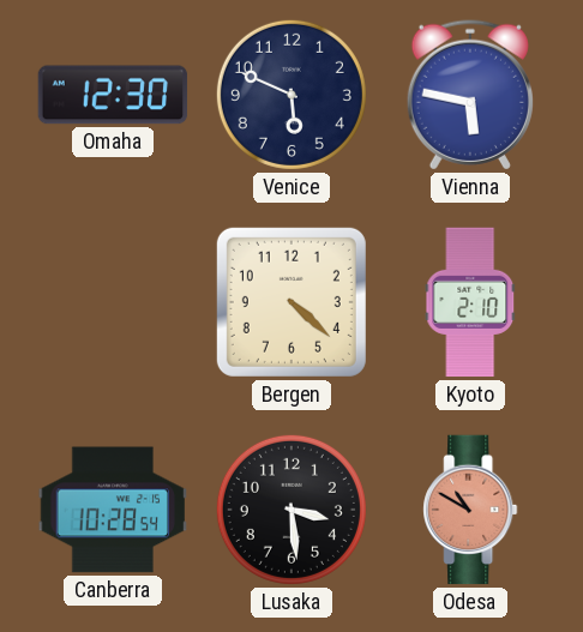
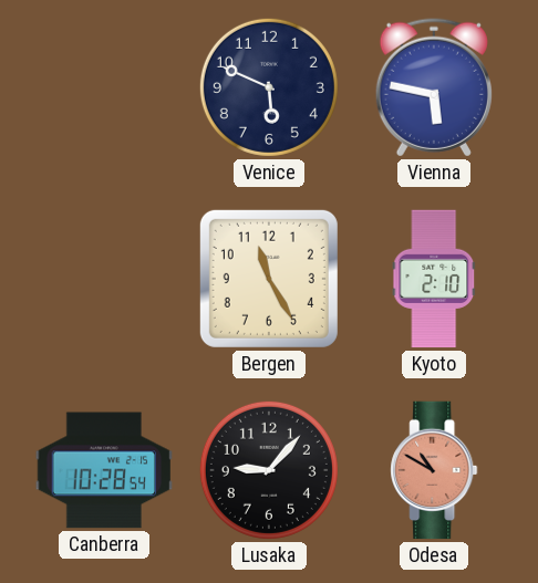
Omaha: 12:30 -> none (113, 95)
Bergen: 4:22 -> 11:25 (269, 279)
Lusaka: 3:29 -> 9:07 (269, 470)
